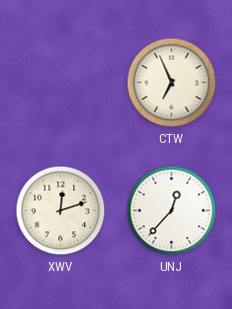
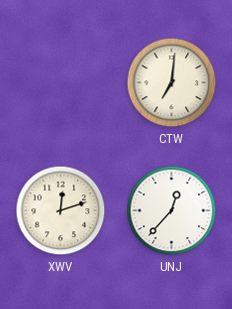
CTW: 6:56 -> 7:01 (172, 83)
